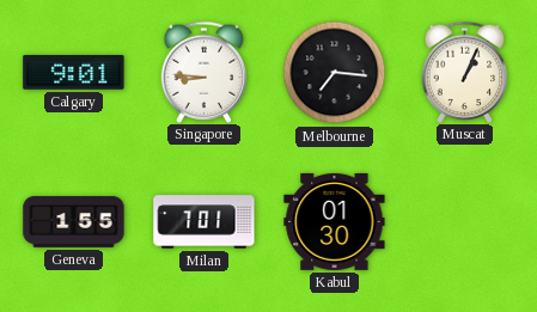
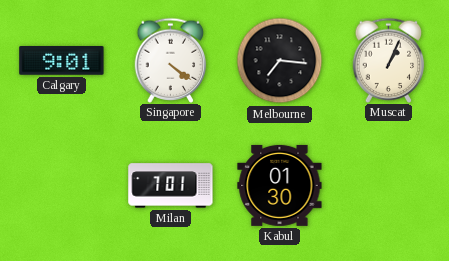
Singapore: 8:46 -> 4:21 (171, 60)
Geneva: 1:55 -> none (74, 222)
